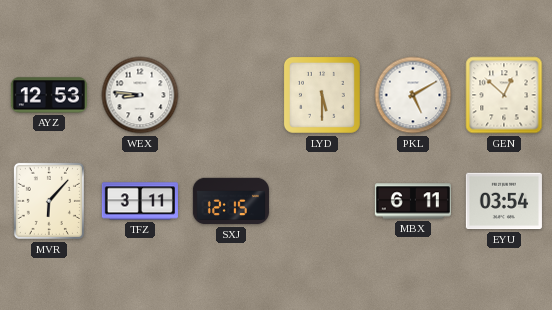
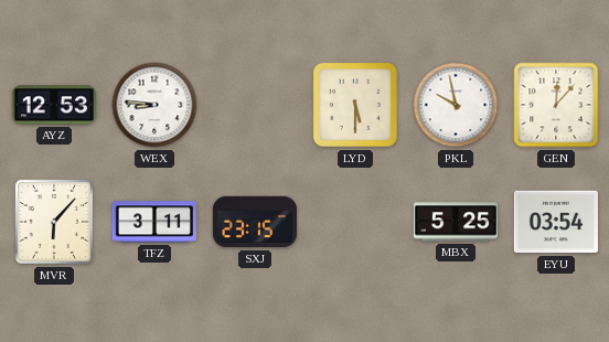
PKL: 5:10 -> 9:58 (456, 105)
GEN: 12:52 -> 12:07 (556, 105)
SXJ: 12:15 -> 23:15 (255, 222)
MBX: 6:11 -> 5:25 (456, 222)
